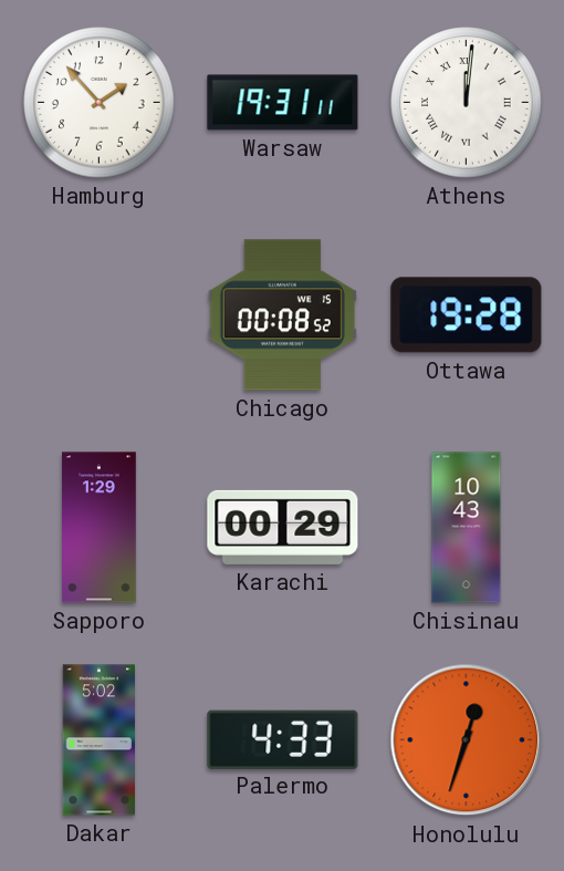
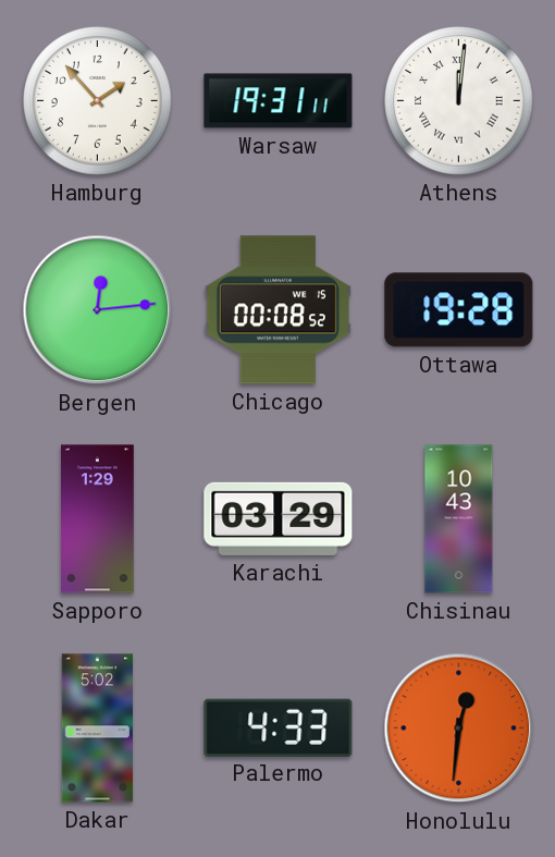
Bergen: none -> 12:14 (98, 310)
Karachi: 00:29 -> 03:29 (279, 518)
Honolulu: 12:33 -> 12:31 (459, 729)
